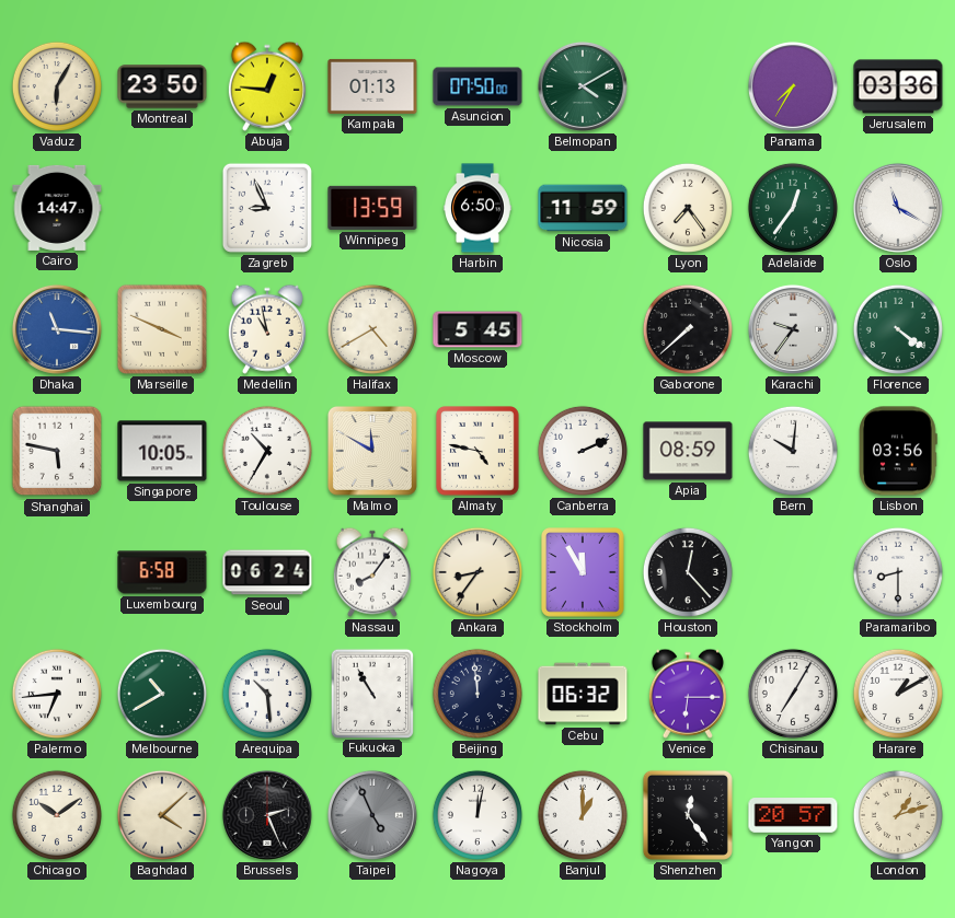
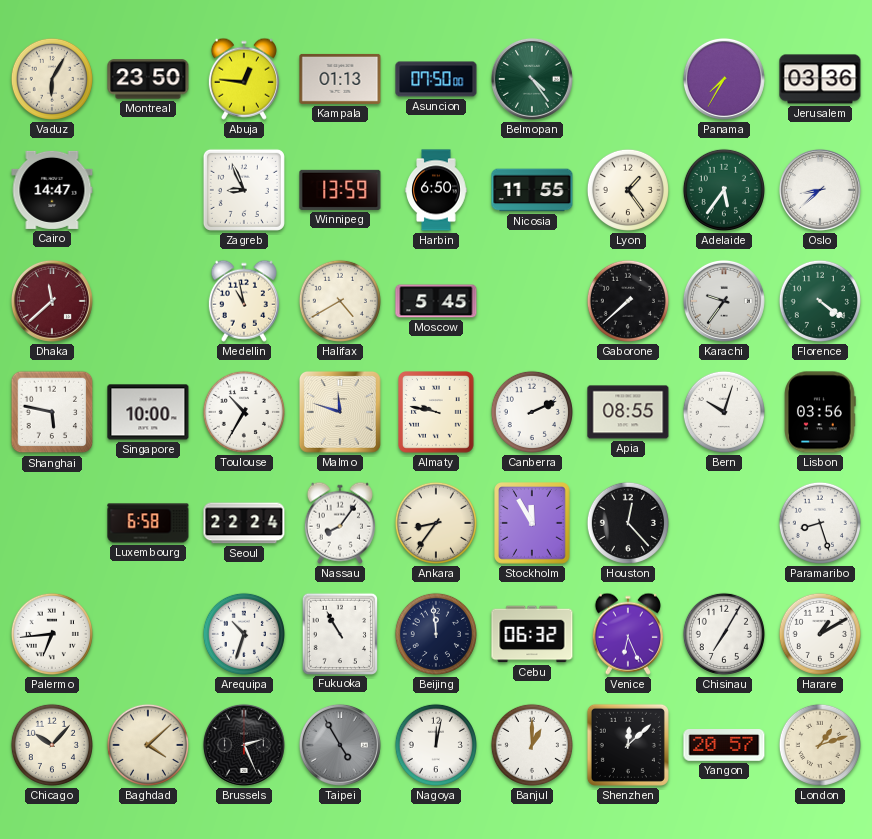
Belmopan: 4:10 -> 4:24 (532, 79)
Nicosia: 11:59 -> 11:55 (532, 190)
Lyon: 7:24 -> 1:24 (628, 190)
Adelaide: 12:36 -> 5:36 (724, 190)
Oslo: 11:20 -> 8:38 (820, 190)
Dhaka: 11:16 -> 11:38 (52, 301)
Dhaka dial: blue -> burgundy (52, 301)
Marseille: 3:49 -> none (162, 329)
Singapore: 10:05 -> 10:00 (148, 412)
Malmo: 11:50 -> 11:48 (340, 412)
Almaty: 4:47 -> 9:47 (437, 413)
Apia: 08:59 -> 08:55 (628, 412)
Bern: 10:01 -> 10:03 (724, 412)
Seoul: 06:24 -> 22:24 (244, 523)
Paramaribo: 8:30 -> 8:27 (820, 523)
Melbourne: 10:40 -> none (162, 694)
Arequipa: 10:29 -> 10:33 (244, 634)
Venice: 6:15 -> 6:26 (628, 634)
Chicago: 10:09 -> 10:07 (52, 745)
Taipei: 4:56 -> 4:55 (340, 745)
Shenzhen: 12:24 -> 12:08 (628, 745)
